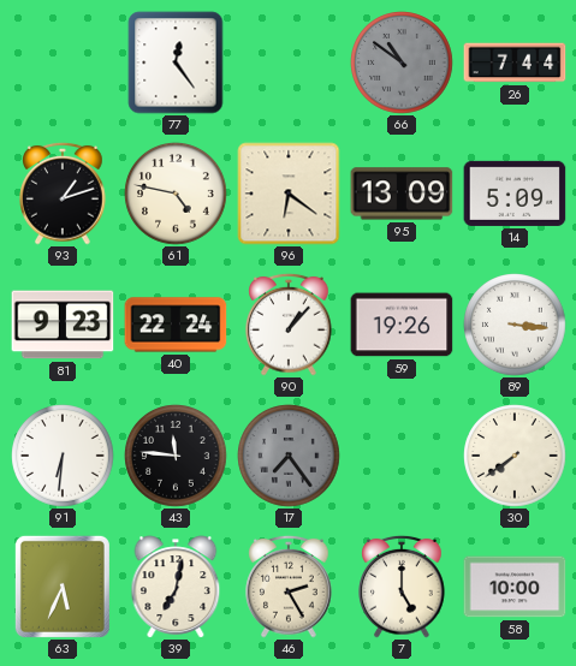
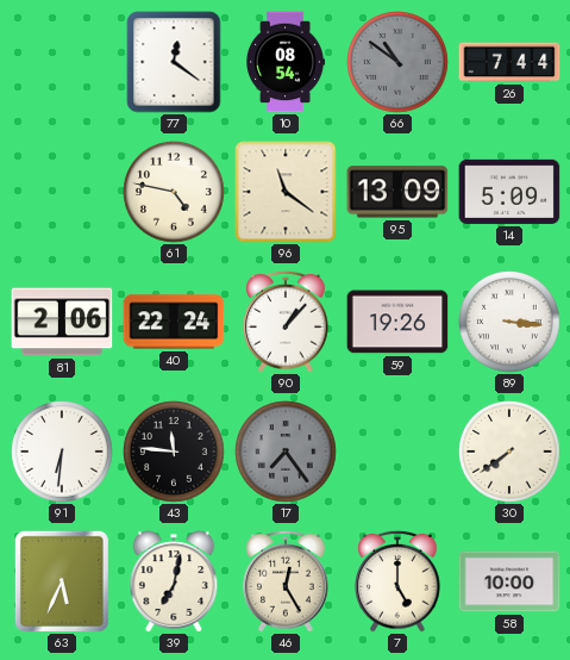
77: 12:24 -> 12:21 (174, 62)
10: none -> 08:54 (287, 62)
93: 1:12 -> none (63, 194)
96: 6:21 -> 11:21 (286, 192)
81: 9:23 -> 2:06 (62, 322)
46: 2:25 -> 12:25 (286, 581)
